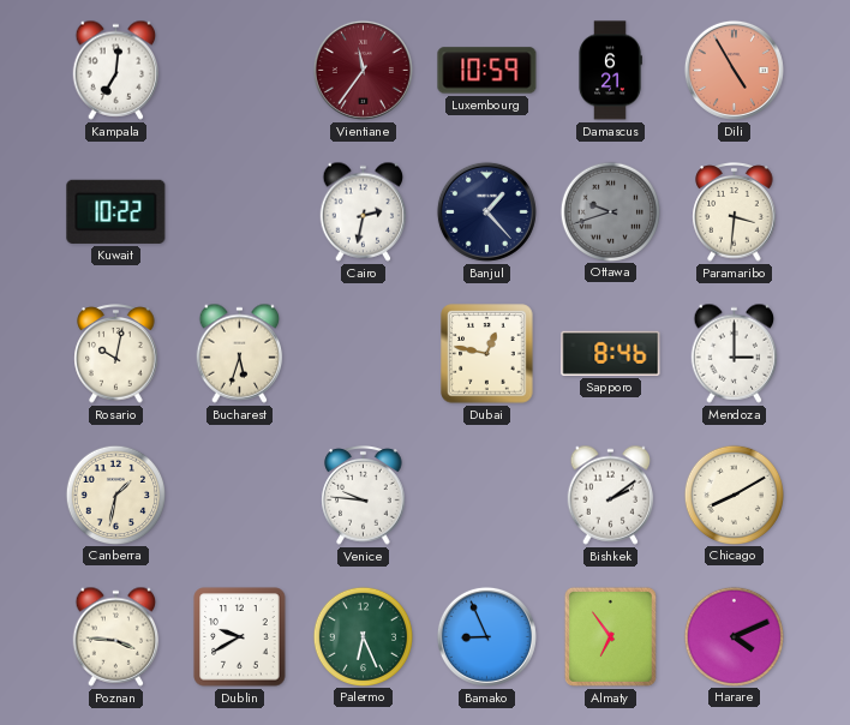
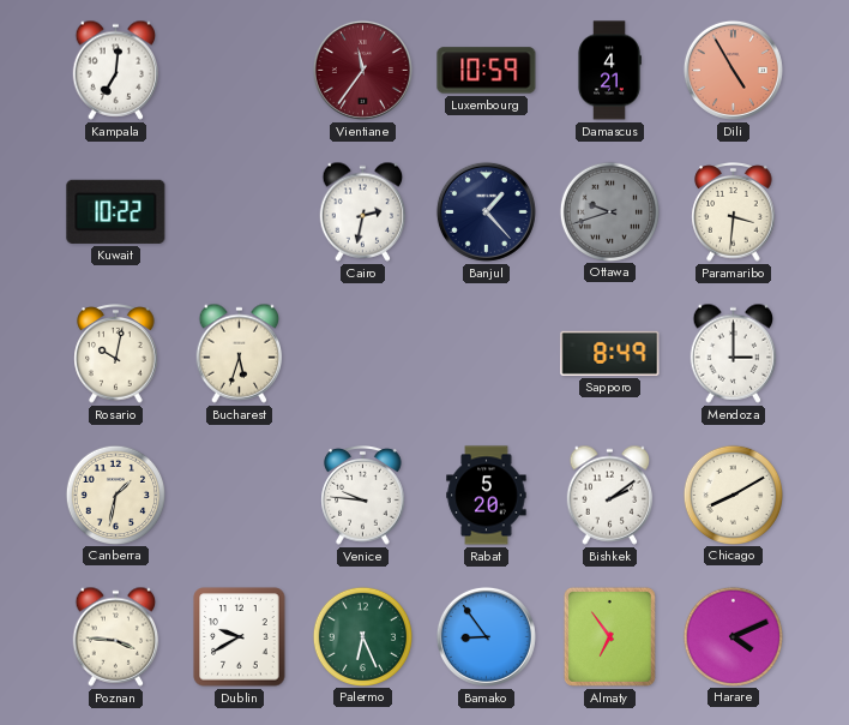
Damascus: 6:21 -> 4:21 (610, 71)
Dubai: 12:47 -> none (487, 354)
Sapporo: 8:46 -> 8:49 (610, 353)
Rabat: none -> 5:20 (487, 496)
Bamako: 8:56 -> 8:54 (486, 636)
